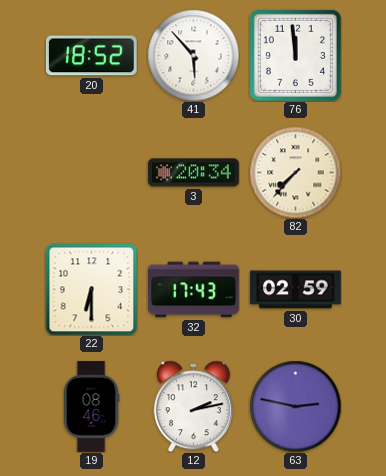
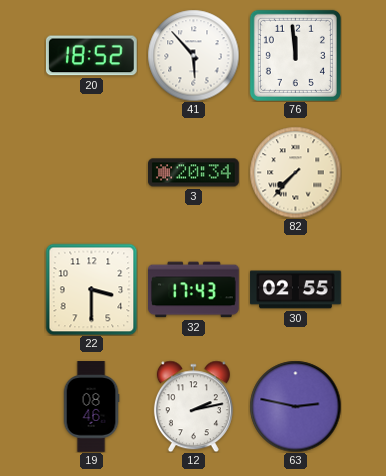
22: 6:30 -> 3:30 (91, 289)
30: 02:59 -> 02:55 (296, 290)
